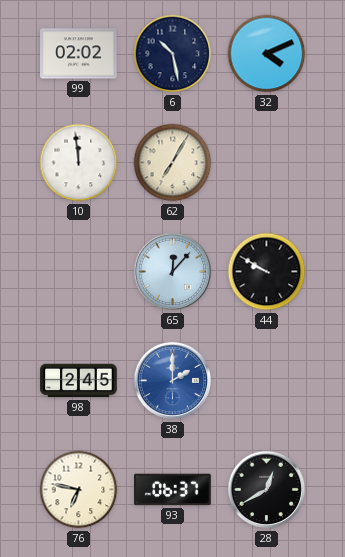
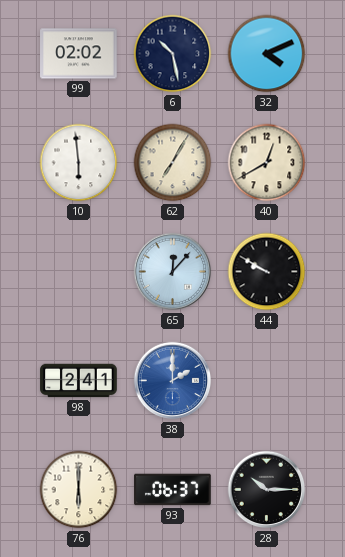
10: 11:59 -> 5:59 (79, 163)
40: none -> 12:40 (267, 163)
98: 2:45 -> 2:41 (79, 381)
76: 6:47 -> 6:00 (79, 490)
28: 12:40 -> 10:15 (267, 490)
